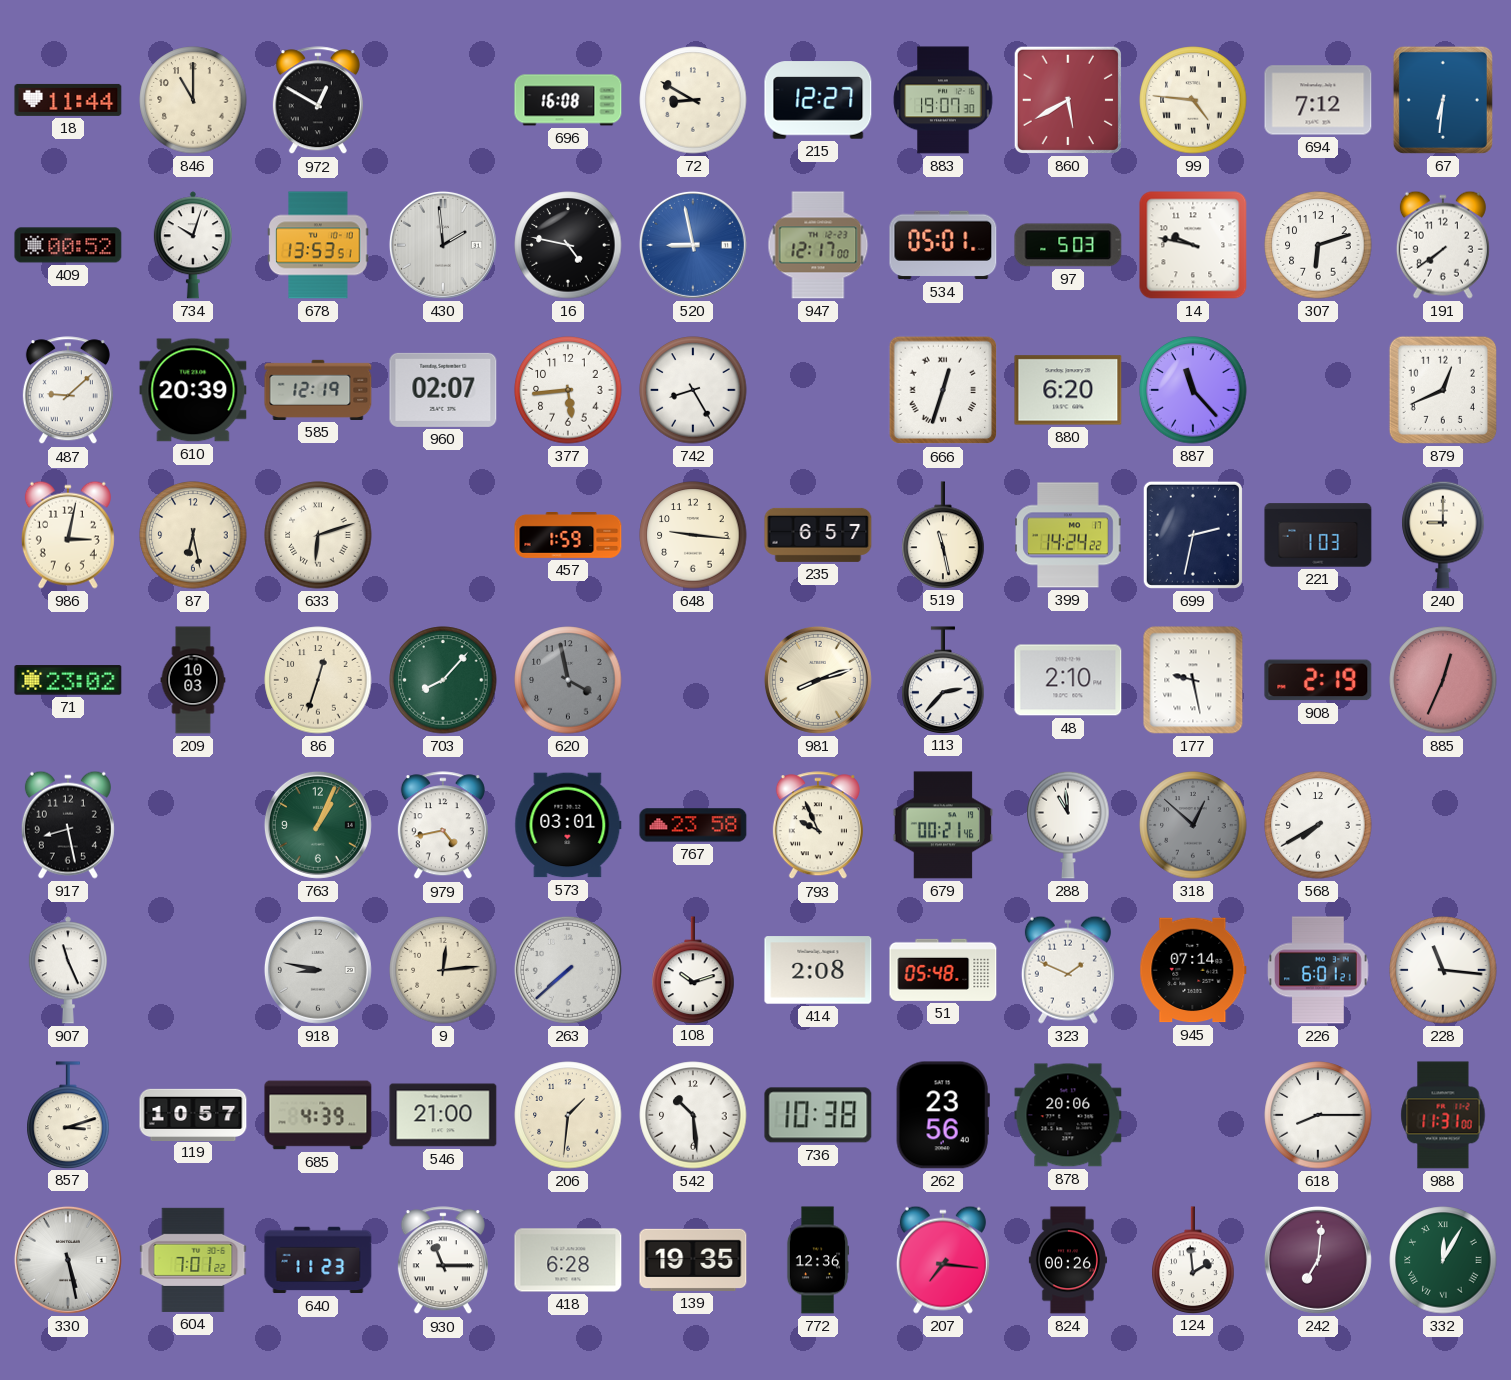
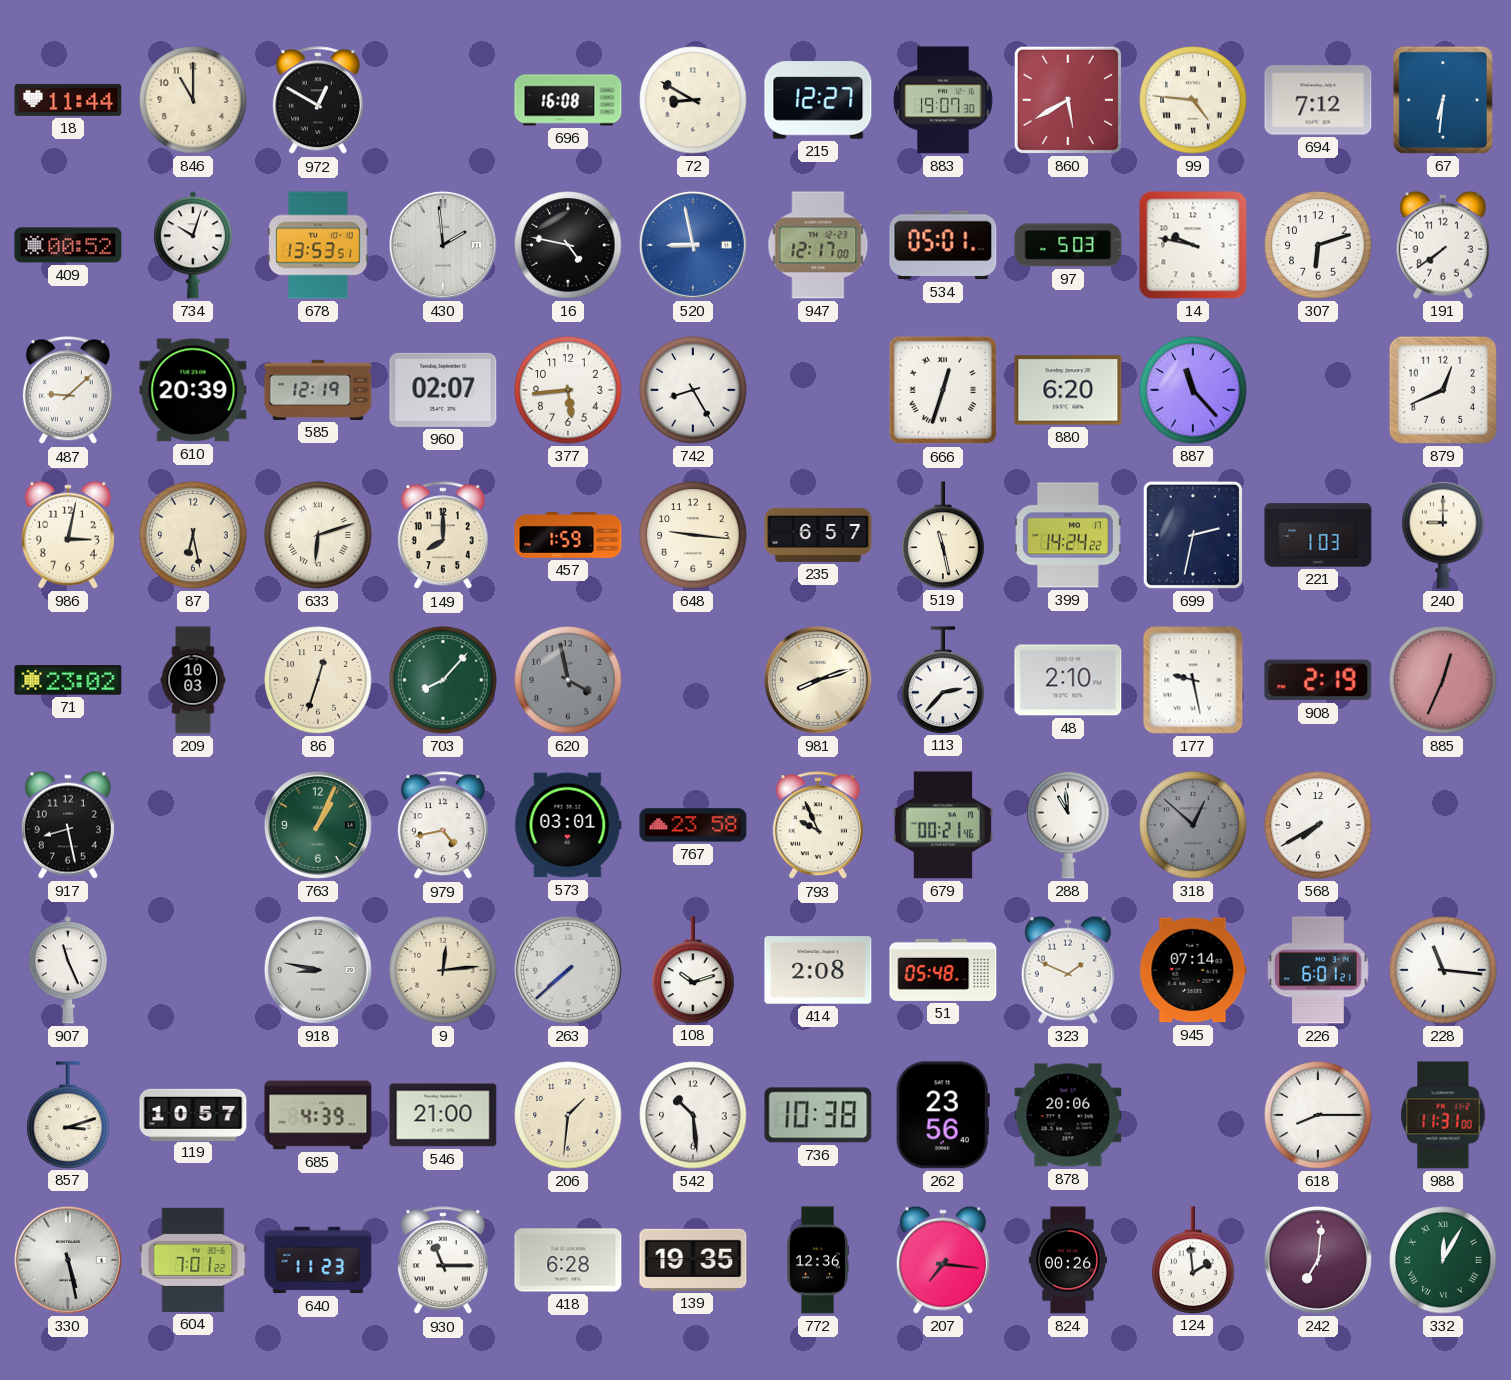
149: none -> 8:00 (443, 536)
